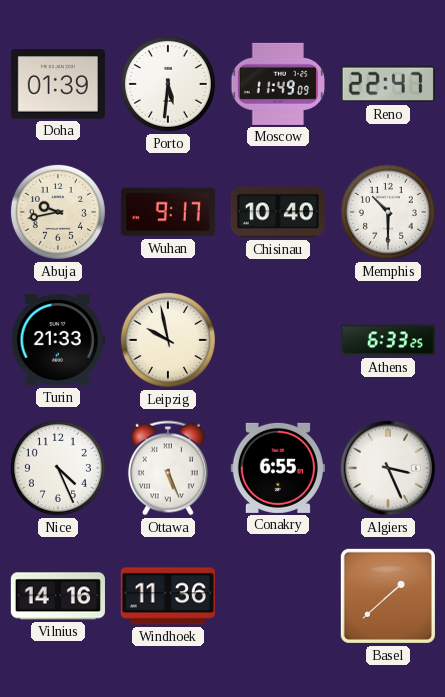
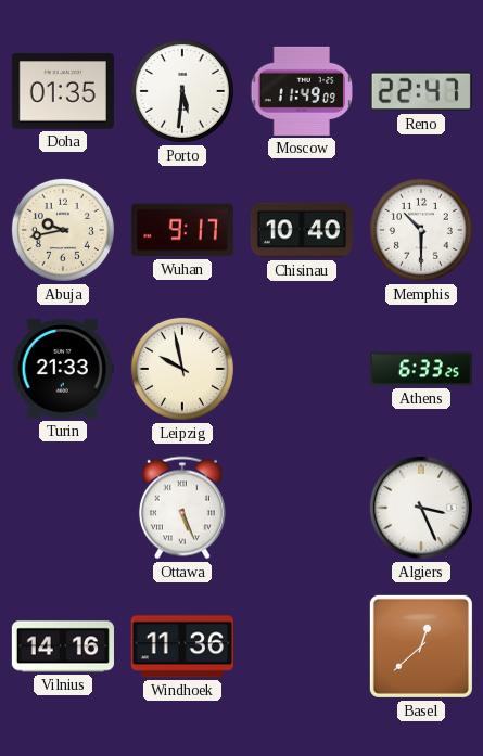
Doha: 01:39 -> 01:35 (63, 91)
Nice: 4:26 -> none (58, 468)
Conakry: 6:55 -> none (278, 468)
Basel: 1:38 -> 12:38 (421, 646)
